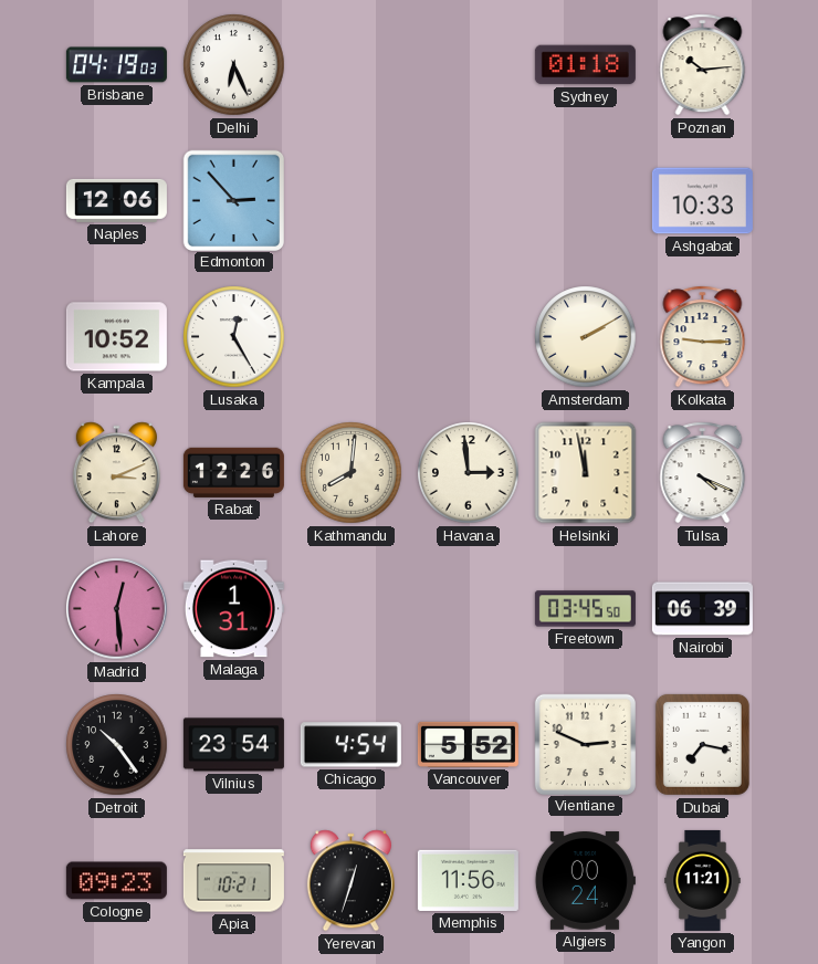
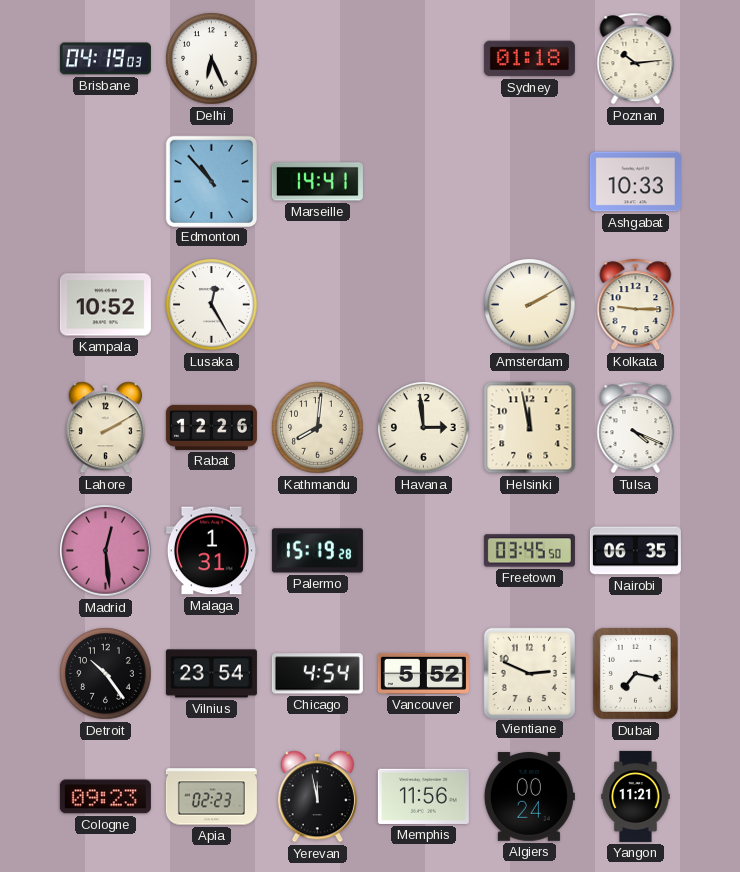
Naples: 12:06 -> none (116, 200)
Edmonton: 2:53 -> 10:53 (211, 181)
Marseille: none -> 14:41 (317, 182)
Lahore: 3:11 -> 2:10 (105, 428)
Palermo: none -> 15:19 (317, 551)
Nairobi: 06:39 -> 06:35 (635, 551)
Apia: 10:21 -> 02:23 (211, 797)
Yerevan: 12:33 -> 11:58 (317, 797)
